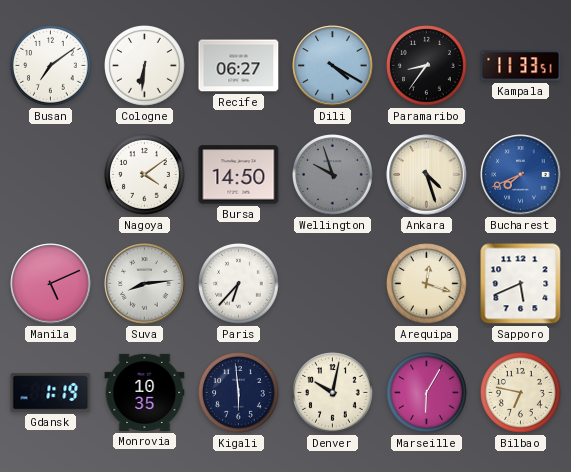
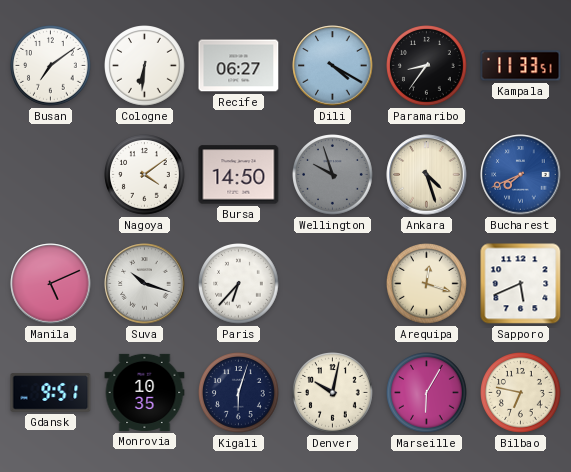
Suva: 8:14 -> 10:18 (145, 284)
Gdansk: 1:19 -> 9:51 (51, 393)
Kigali: 5:59 -> 6:03 (239, 393)
